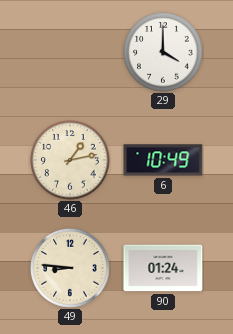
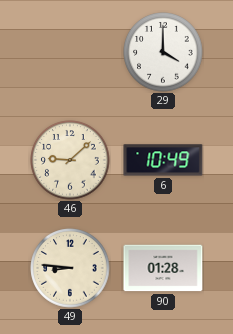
46: 1:13 -> 9:08 (70, 160)
90: 01:24 -> 01:28 (163, 268)
